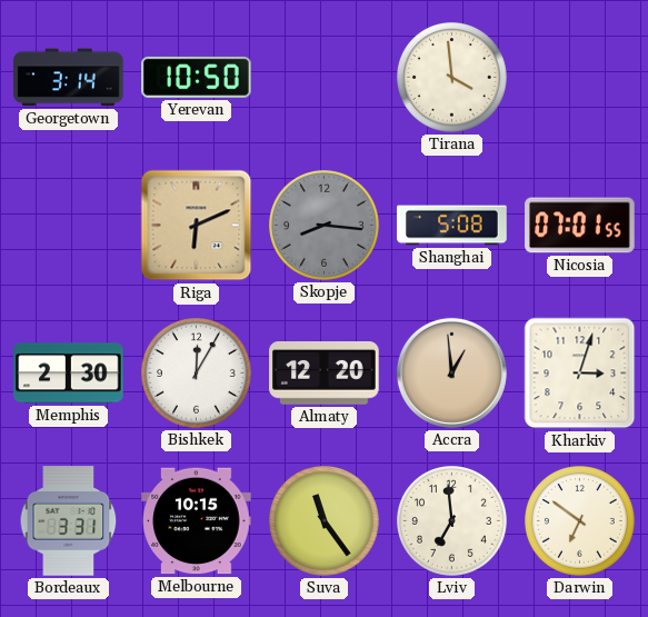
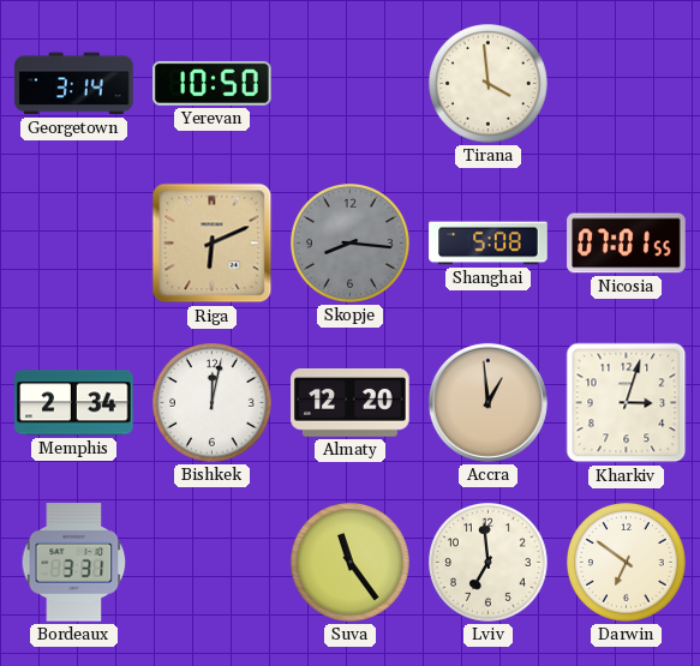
Memphis: 2:30 -> 2:34 (74, 403)
Bishkek: 12:05 -> 12:02 (213, 403)
Melbourne: 10:15 -> none (197, 521)
